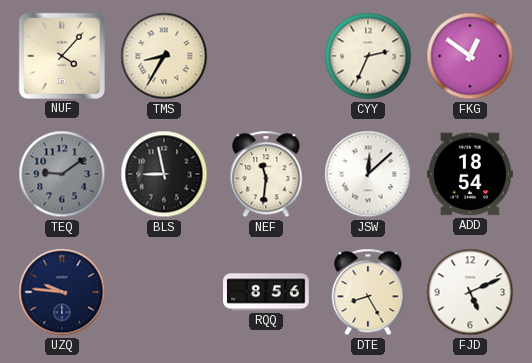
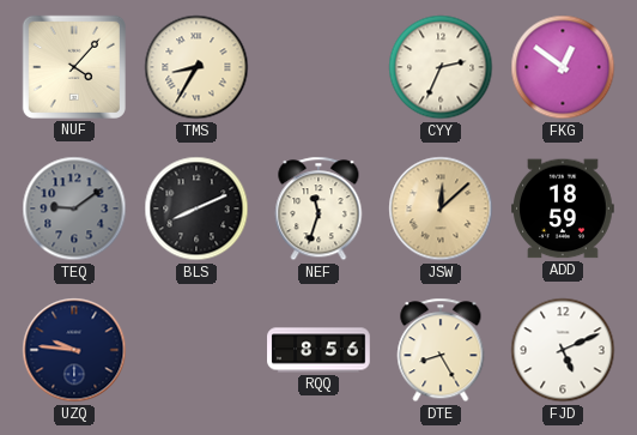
BLS: 8:58 -> 8:11 (196, 209)
NEF: 11:31 -> 11:33 (318, 209)
JSW dial: white -> champagne (441, 209)
ADD: 18:54 -> 18:59 (564, 209)
